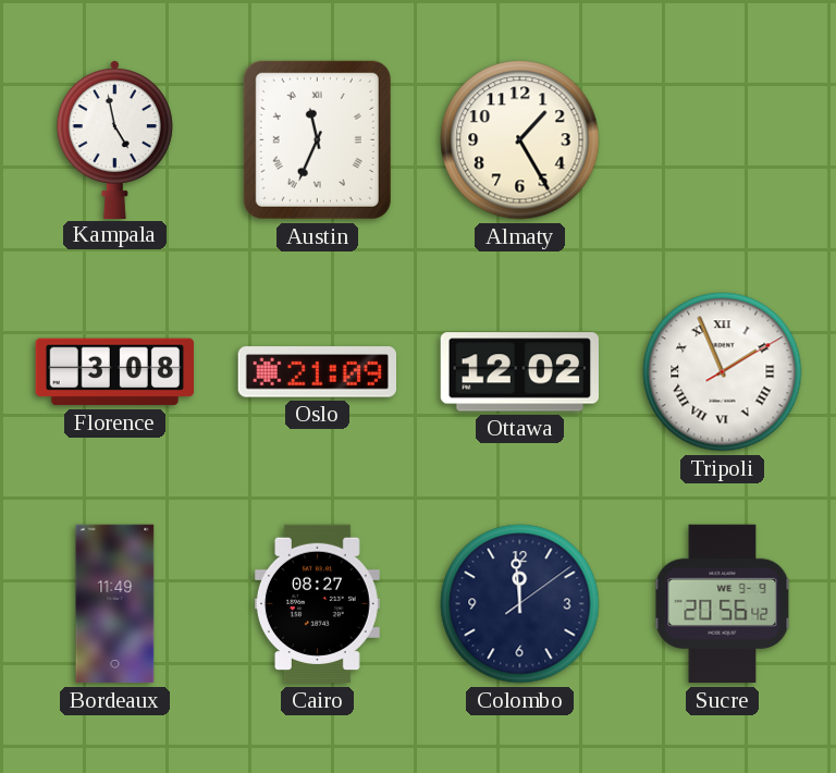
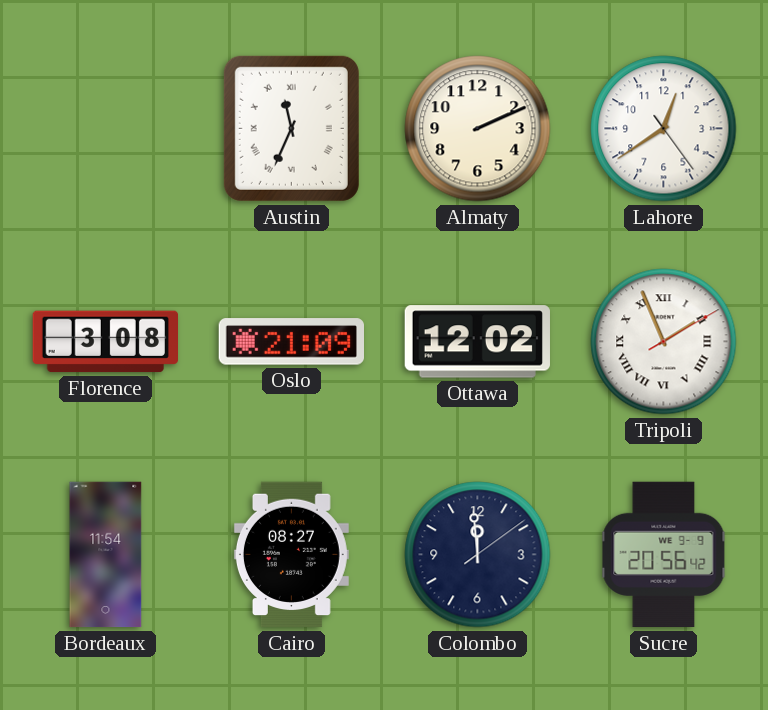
Kampala: 4:58 -> none (114, 138)
Almaty: 1:25 -> 2:11 (478, 129)
Lahore: none -> 12:39 (664, 129)
Bordeaux: 11:49 -> 11:54 (106, 555)
